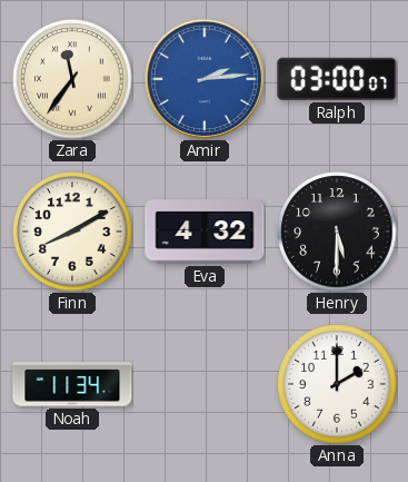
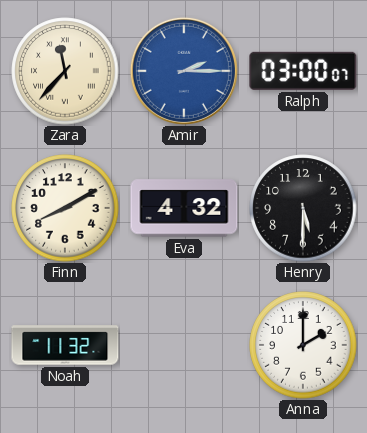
Zara: 11:36 -> 11:37 (65, 71)
Amir: 2:14 -> 2:15 (184, 71)
Noah: 11:34 -> 11:32 (65, 345)
